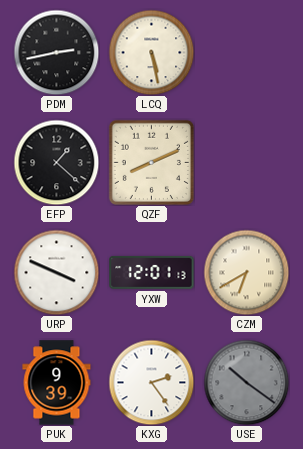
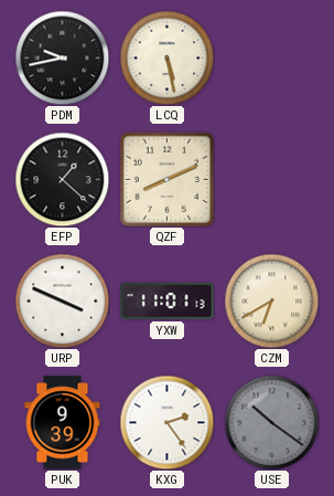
PDM: 2:43 -> 9:43 (62, 57)
YXW: 12:01 -> 11:01 (168, 300)
